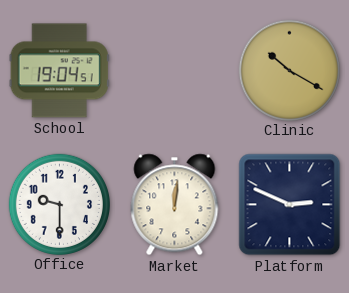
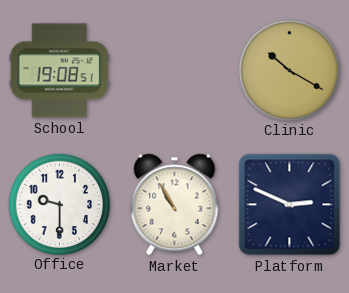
School: 19:04 -> 19:08 (59, 71)
Market: 12:01 -> 10:55 (175, 205)
